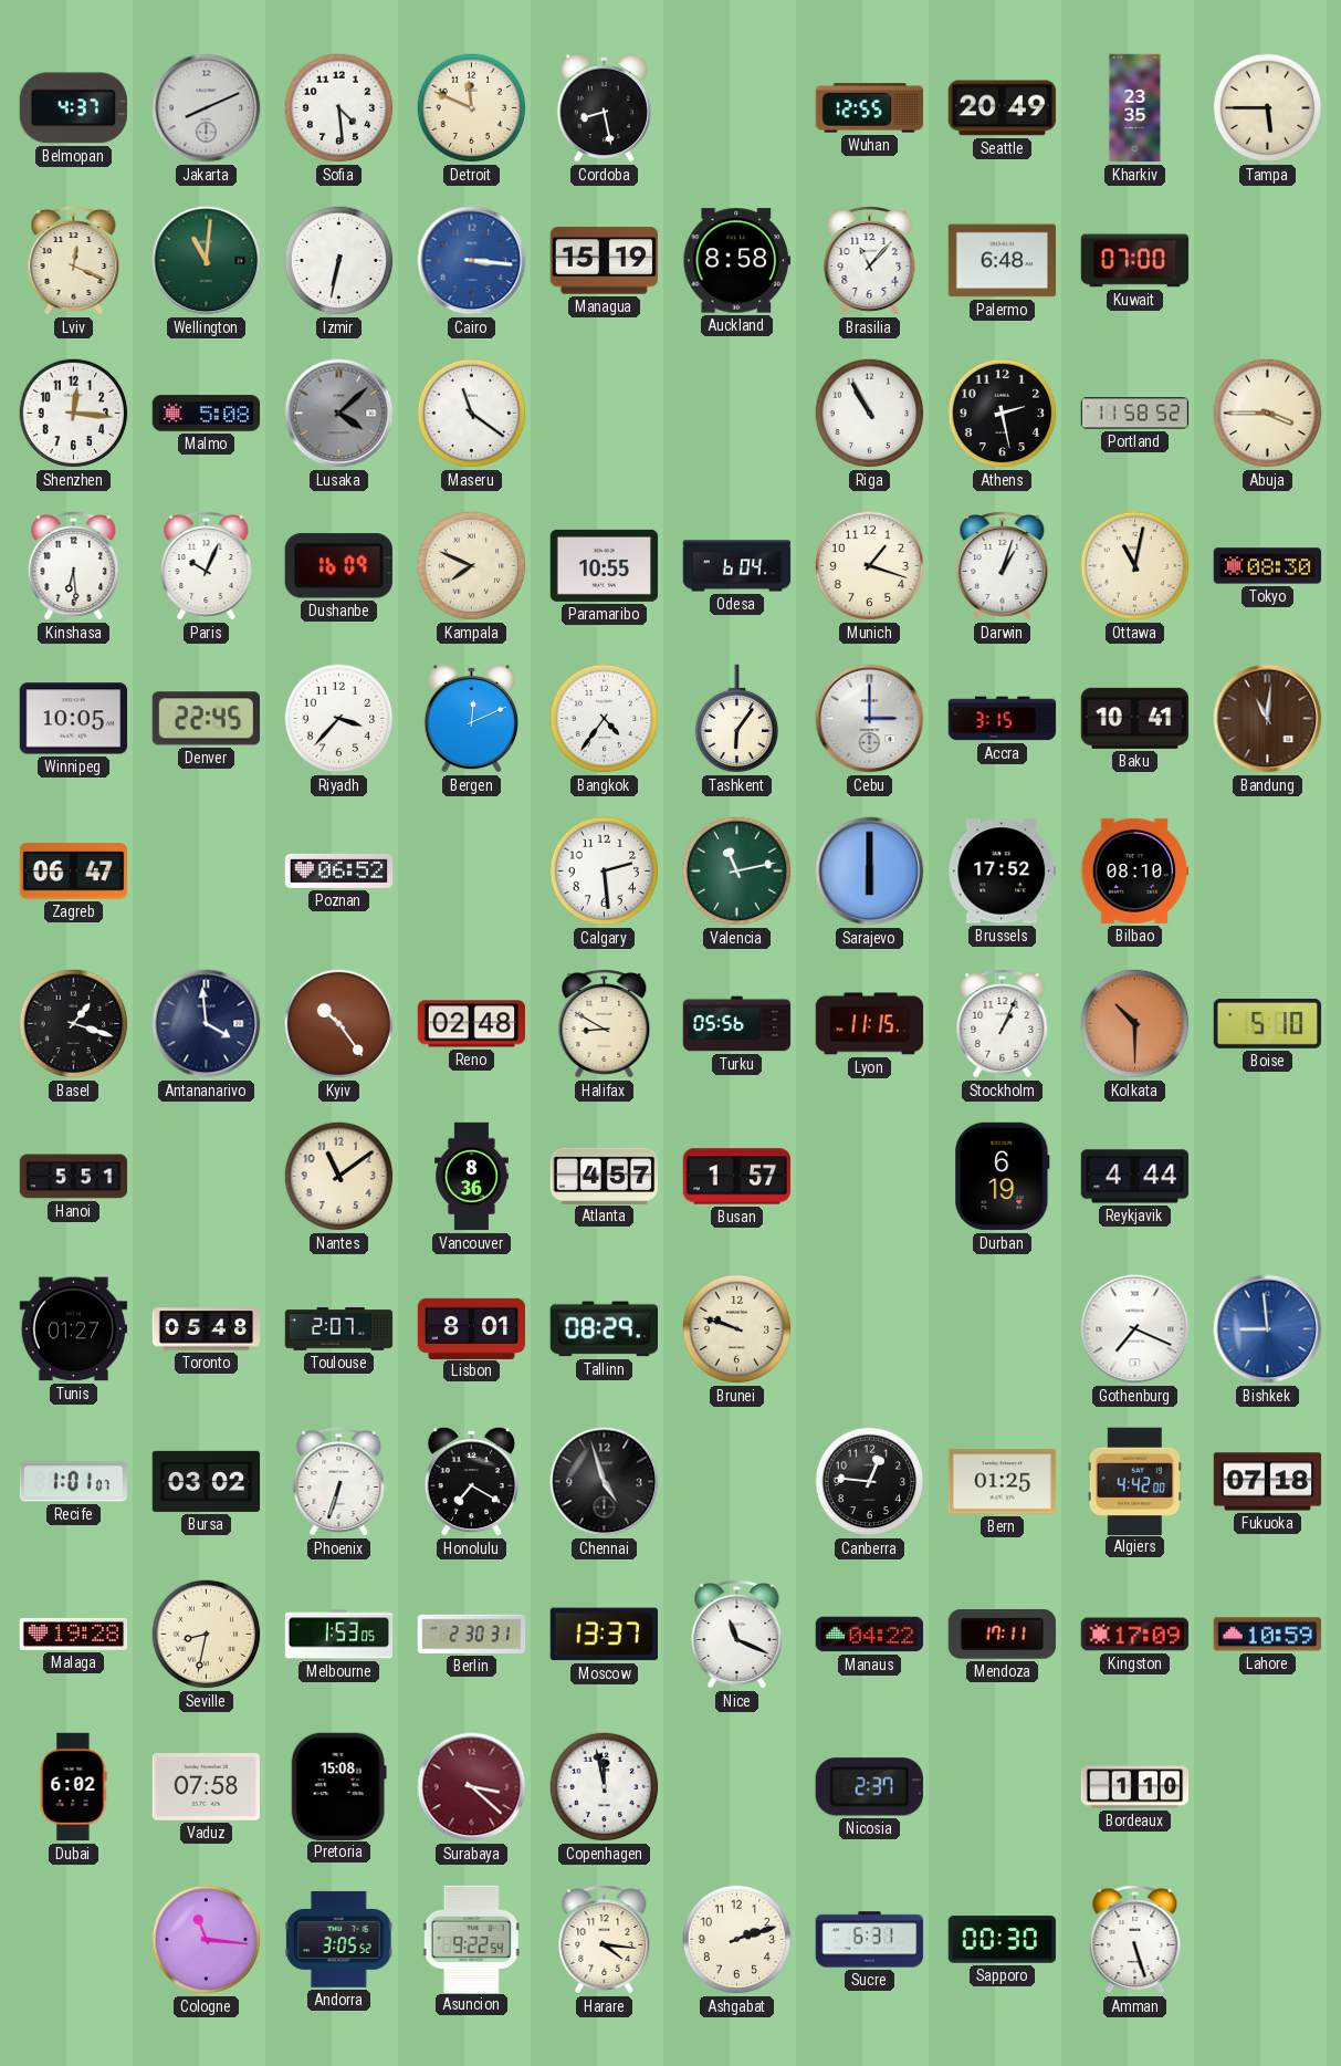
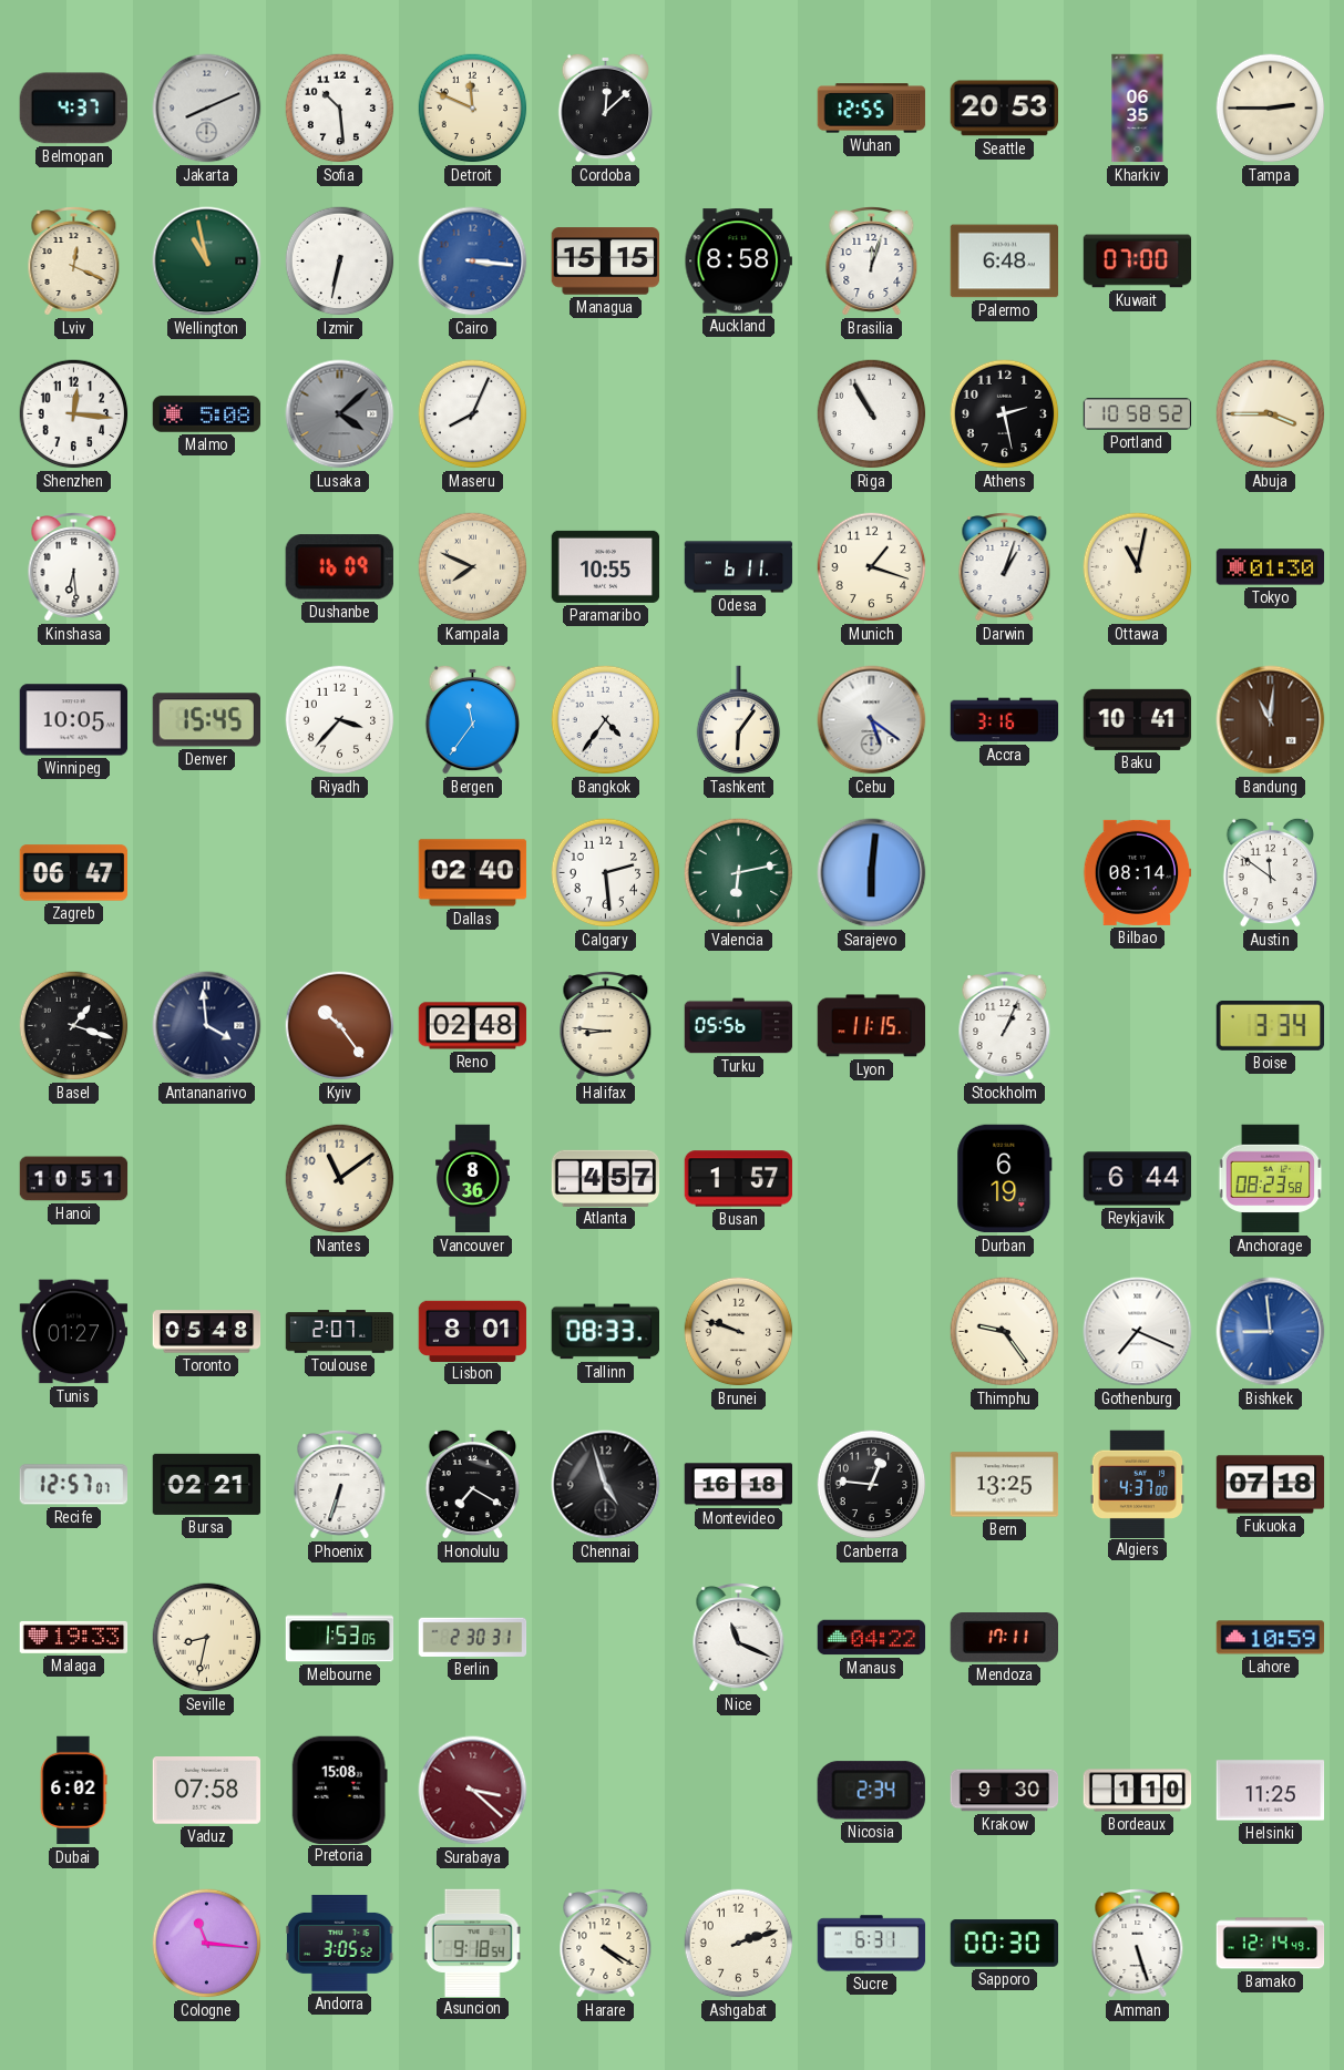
Sofia: 4:29 -> 10:29 (340, 109)
Cordoba: 8:28 -> 12:08 (605, 107)
Seattle: 20:49 -> 20:53 (1004, 109)
Kharkiv: 23:35 -> 06:35 (1138, 109)
Tampa: 5:45 -> 2:45 (1271, 109)
Wellington: 11:01 -> 10:58 (207, 262)
Managua: 15:19 -> 15:15 (605, 262)
Brasilia: 11:07 -> 12:03 (872, 262)
Maseru: 11:21 -> 8:04 (473, 414)
Portland: 11:58 -> 10:58 (1138, 414)
Paris: 10:04 -> none (207, 566)
Odesa: 6:04 -> 6:11 (739, 567)
Tokyo: 08:30 -> 01:30 (1271, 567)
Denver: 22:45 -> 15:45 (206, 720)
Bergen: 12:11 -> 11:36 (472, 719)
Cebu: 3:00 -> 5:21 (872, 720)
Accra: 3:15 -> 3:16 (1005, 720)
Poznan: 06:52 -> none (339, 870)
Dallas: none -> 02:40 (473, 873)
Valencia: 11:13 -> 6:13 (739, 873)
Sarajevo: 6:00 -> 6:01 (872, 873)
Brussels: 17:52 -> none (1002, 872)
Bilbao: 08:10 -> 08:14 (1138, 872)
Austin: none -> 11:51 (1270, 872)
Halifax: 8:50 -> 8:46 (606, 1026)
Kolkata: 10:30 -> none (1135, 1024)
Boise: 5:10 -> 3:34 (1271, 1025)
Hanoi: 5:51 -> 10:51 (74, 1179)
Reykjavik: 4:44 -> 6:44 (1138, 1179)
Anchorage: none -> 08:23 (1271, 1179)
Tallinn: 08:29 -> 08:33 (605, 1332)
Thimphu: none -> 9:24 (1005, 1332)
Recife: 1:01 -> 12:57 (73, 1485)
Bursa: 03:02 -> 02:21 (207, 1484)
Montevideo: none -> 16:18 (739, 1485)
Bern: 01:25 -> 13:25 (1005, 1485)
Algiers: 4:42 -> 4:37 (1137, 1484)
Malaga: 19:28 -> 19:33 (74, 1637)
Moscow: 13:37 -> none (604, 1635)
Kingston: 17:09 -> none (1135, 1635)
Copenhagen: 11:58 -> none (605, 1787)
Nicosia: 2:37 -> 2:34 (871, 1791)
Krakow: none -> 9:30 (1005, 1791)
Helsinki: none -> 11:25 (1271, 1791)
Asuncion: 9:22 -> 9:18 (472, 1943)
Harare: 4:16 -> 4:20 (606, 1944)
Bamako: none -> 12:14 (1271, 1944)
